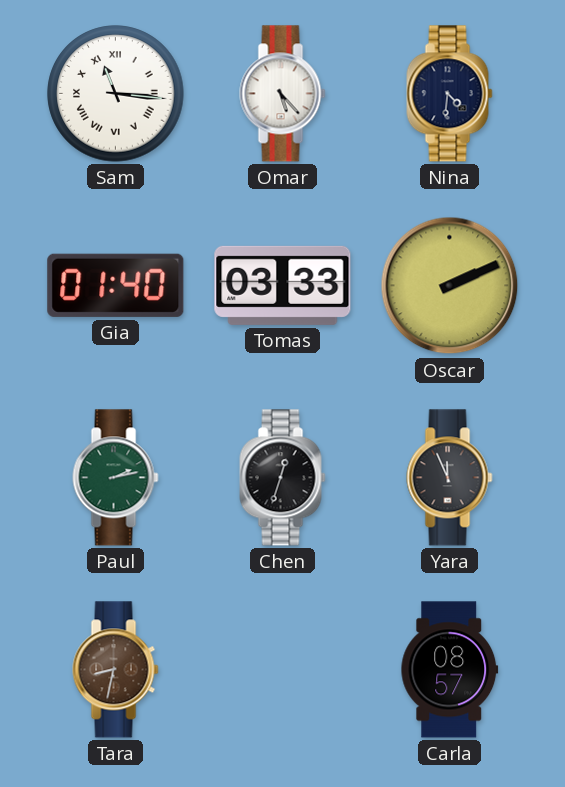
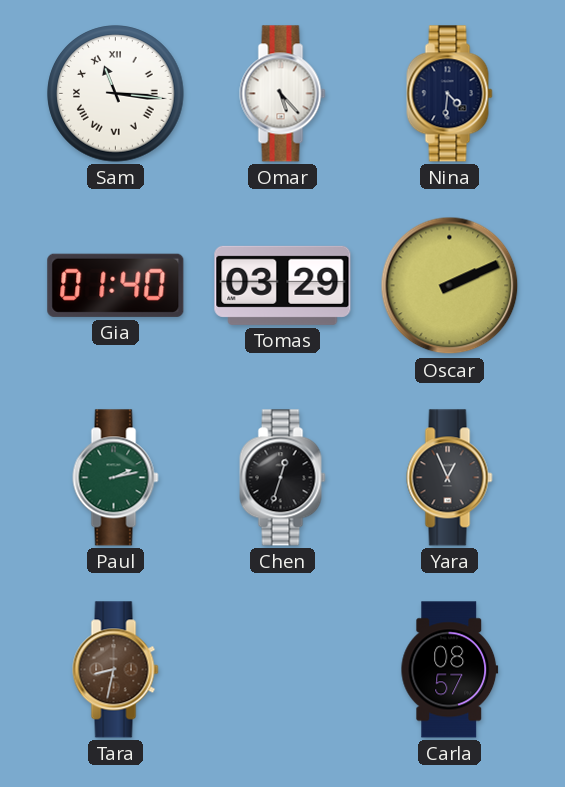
Tomas: 03:33 -> 03:29 (283, 285)
Yara: 11:56 -> 12:56 (450, 478)
